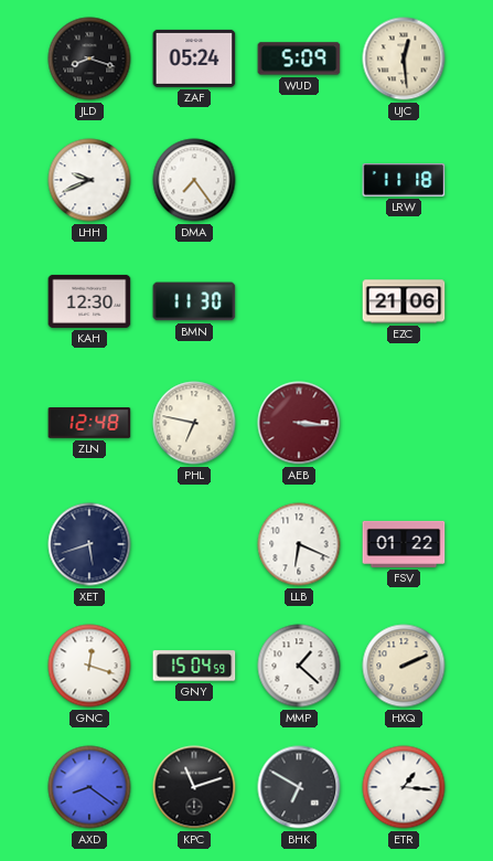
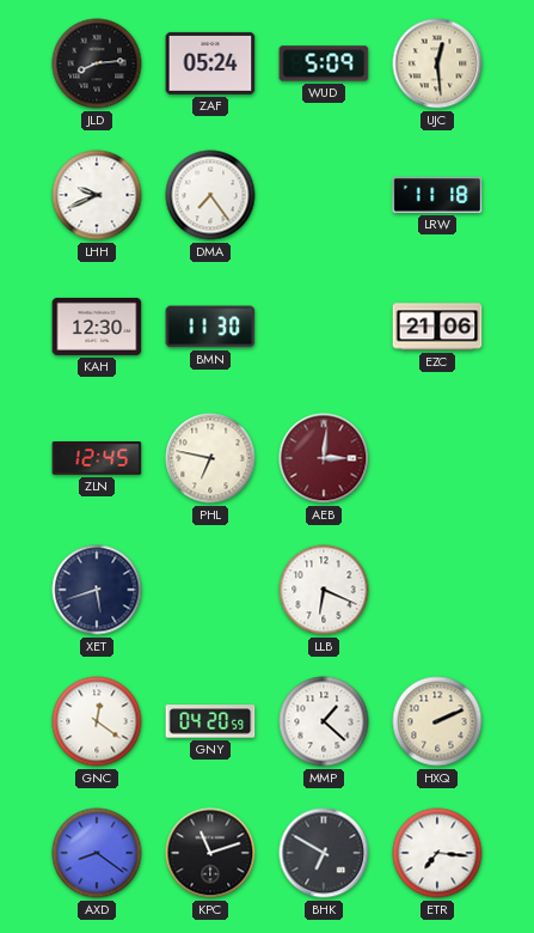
JLD: 8:18 -> 8:14 (97, 63)
ZLN: 12:48 -> 12:45 (97, 458)
AEB: 3:16 -> 3:01 (324, 458)
FSV: 01:22 -> none (404, 544)
GNC: 12:18 -> 12:21 (97, 721)
GNY: 15:04 -> 04:20 (210, 721)
ETR: 1:16 -> 7:16 (437, 853)
